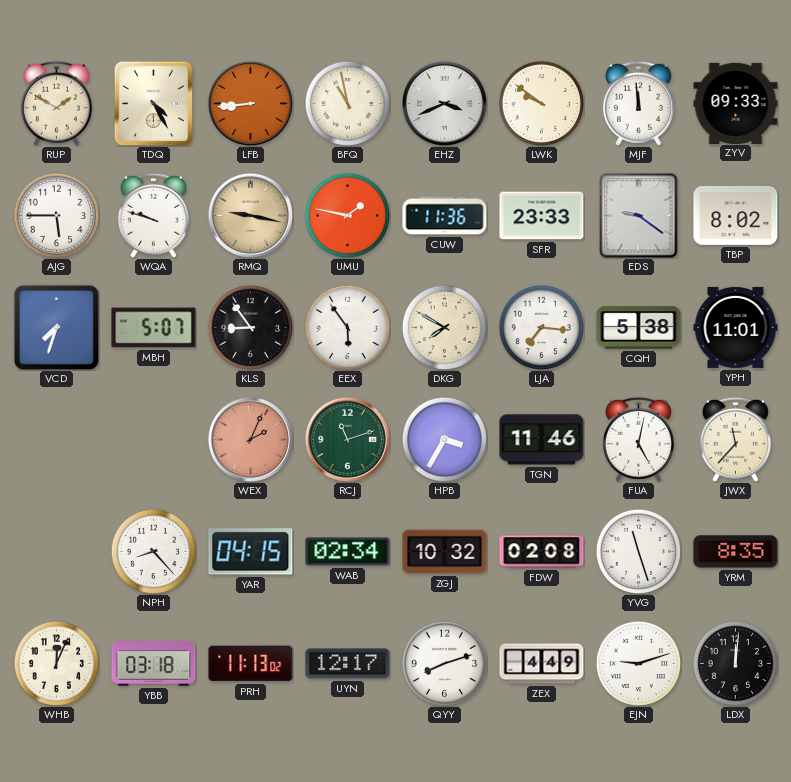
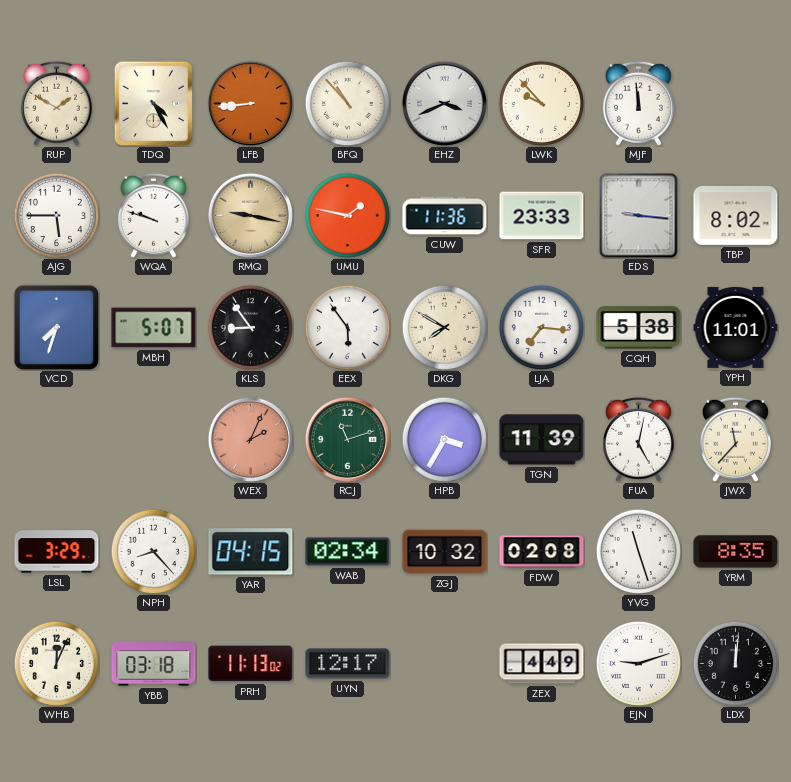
BFQ: 10:58 -> 10:53 (347, 103)
LWK: 9:51 -> 9:53 (541, 103)
ZYV: 09:33 -> none (736, 103)
EDS: 9:21 -> 9:16 (639, 216)
TGN: 11:46 -> 11:39 (542, 440)
LSL: none -> 3:29 (57, 552)
QYY: 8:12 -> none (444, 663)
